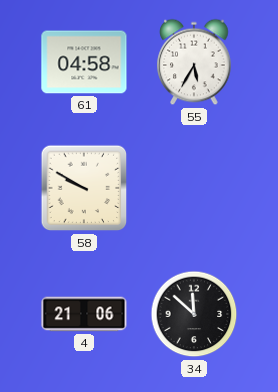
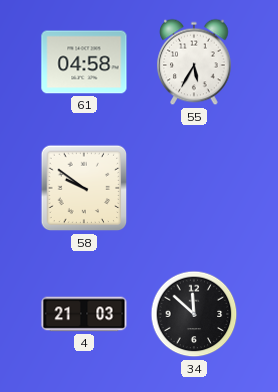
58: 9:50 -> 9:51 (84, 188)
4: 21:06 -> 21:03 (84, 314)
